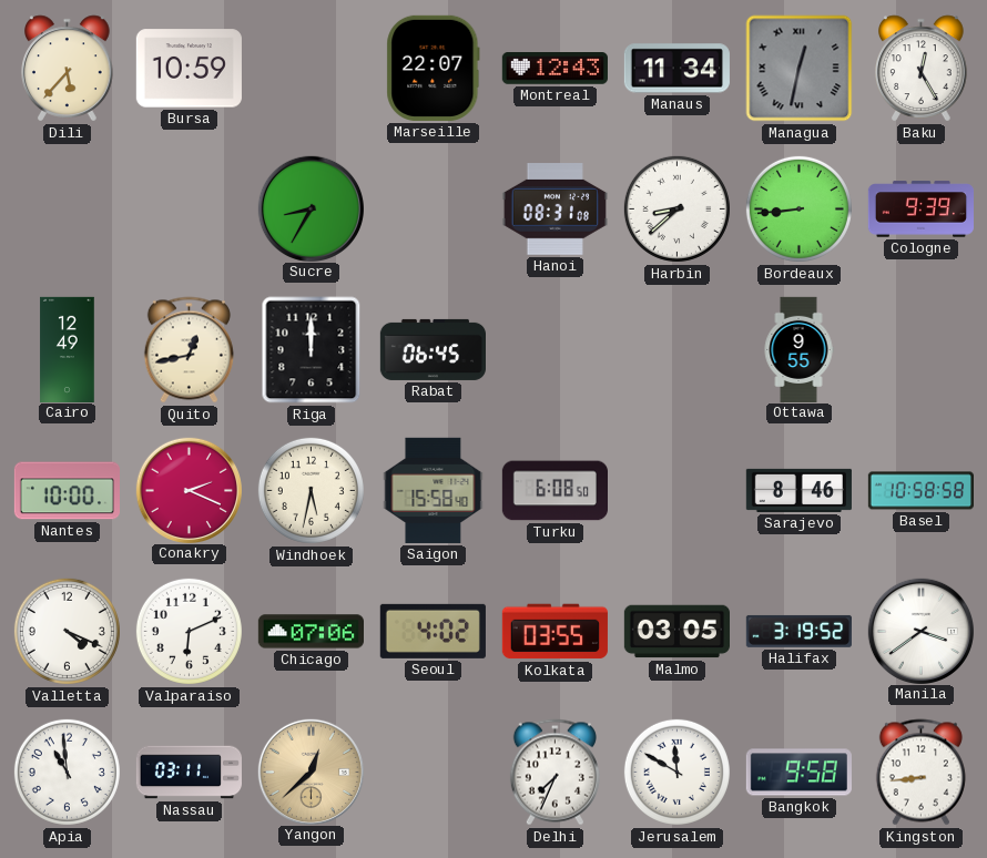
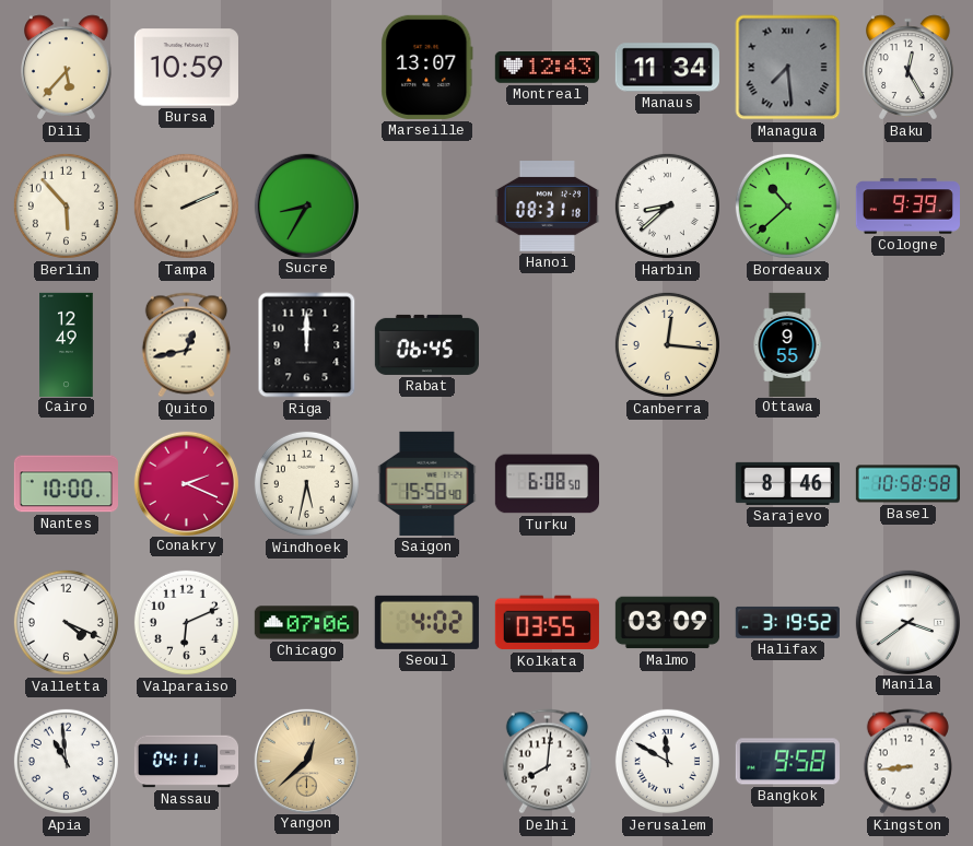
Marseille: 22:07 -> 13:07 (427, 67)
Managua: 12:32 -> 7:29 (788, 68)
Berlin: none -> 5:53 (66, 205)
Tampa: none -> 2:11 (186, 205)
Hanoi: 08:31:08 -> 08:31:18 (547, 207)
Bordeaux: 8:44 -> 10:38 (787, 205)
Canberra: none -> 12:16 (667, 344)
Malmo: 03:05 -> 03:09 (667, 623)
Nassau: 03:11 -> 04:11 (186, 762)
Delhi: 7:34 -> 8:01 (547, 762)
